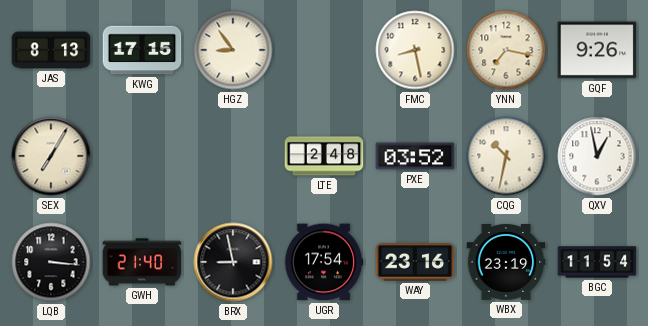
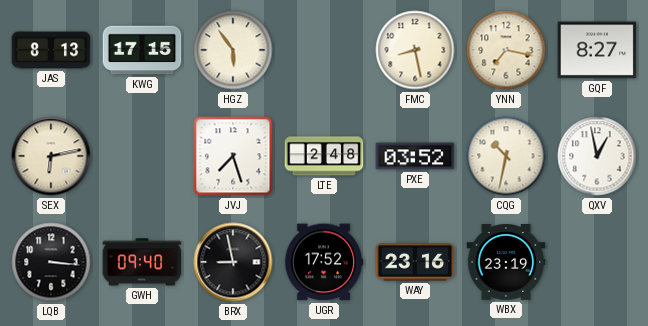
HGZ: 8:54 -> 5:54 (233, 50)
GQF: 9:26 -> 8:27 (597, 50)
SEX: 7:05 -> 6:13 (51, 156)
JVJ: none -> 7:27 (233, 156)
GWH: 21:40 -> 09:40 (142, 262)
UGR: 17:54 -> 17:52 (324, 262)
BGC: 11:54 -> none (597, 262)
